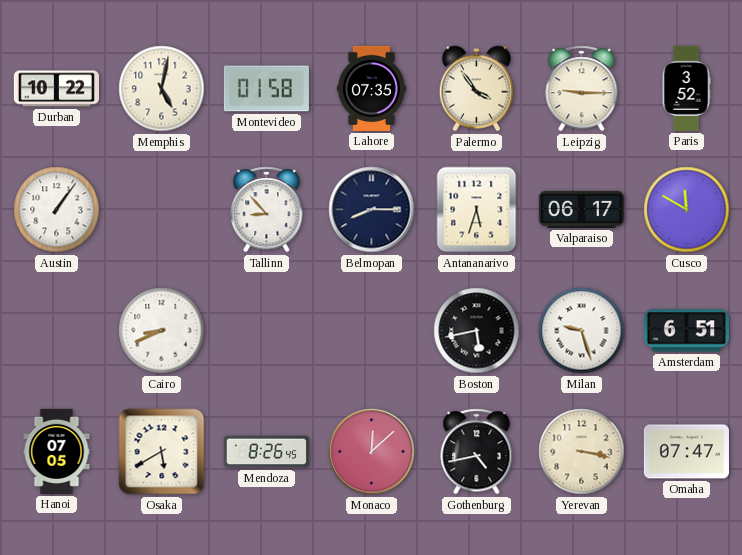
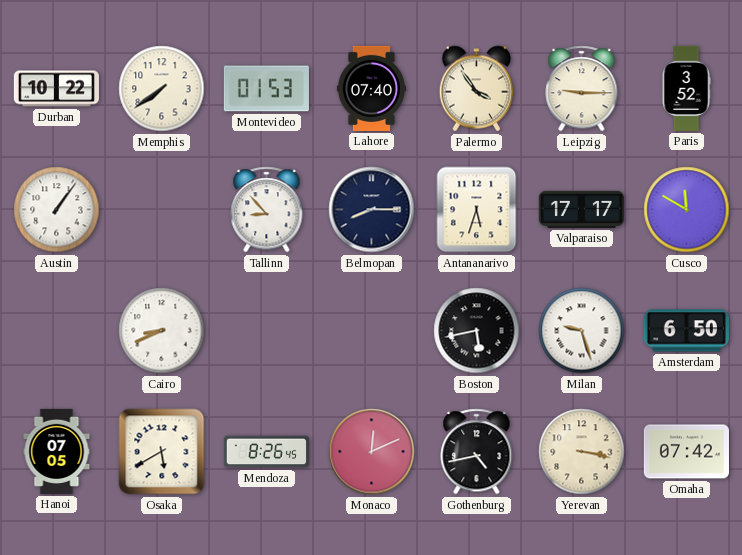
Memphis: 5:02 -> 7:39 (162, 89)
Montevideo: 01:58 -> 01:53 (266, 89)
Lahore: 07:35 -> 07:40 (371, 88)
Valparaiso: 06:17 -> 17:17 (581, 209)
Amsterdam: 6:51 -> 6:50 (686, 331)
Monaco: 12:08 -> 12:11 (372, 452)
Omaha: 07:47 -> 07:42 (686, 452)
